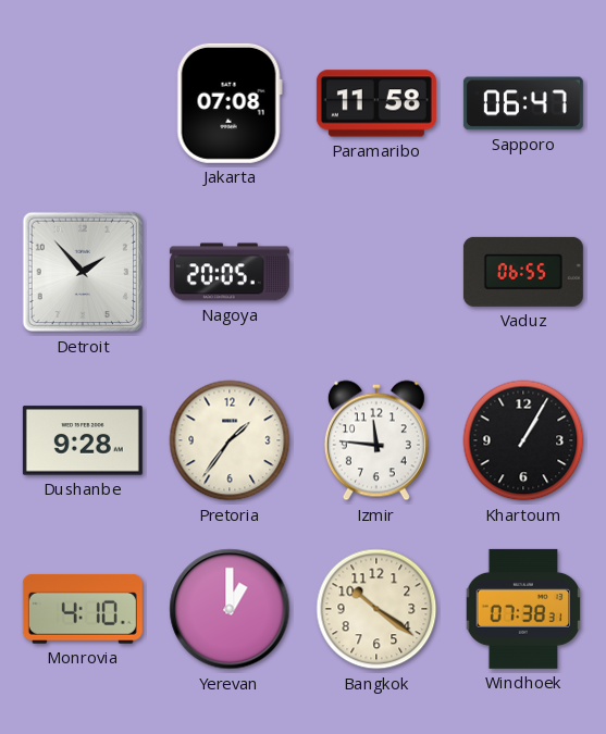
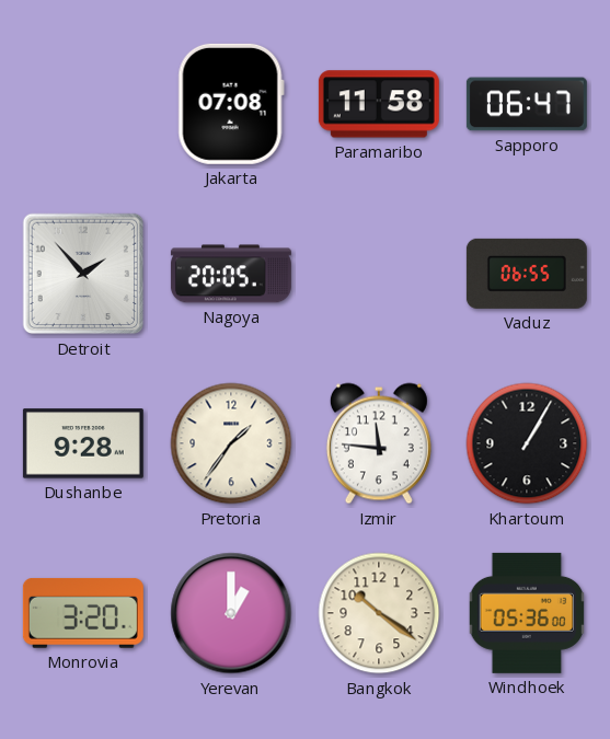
Monrovia: 4:10 -> 3:20 (83, 613)
Windhoek: 07:38 -> 05:36 (527, 613)
